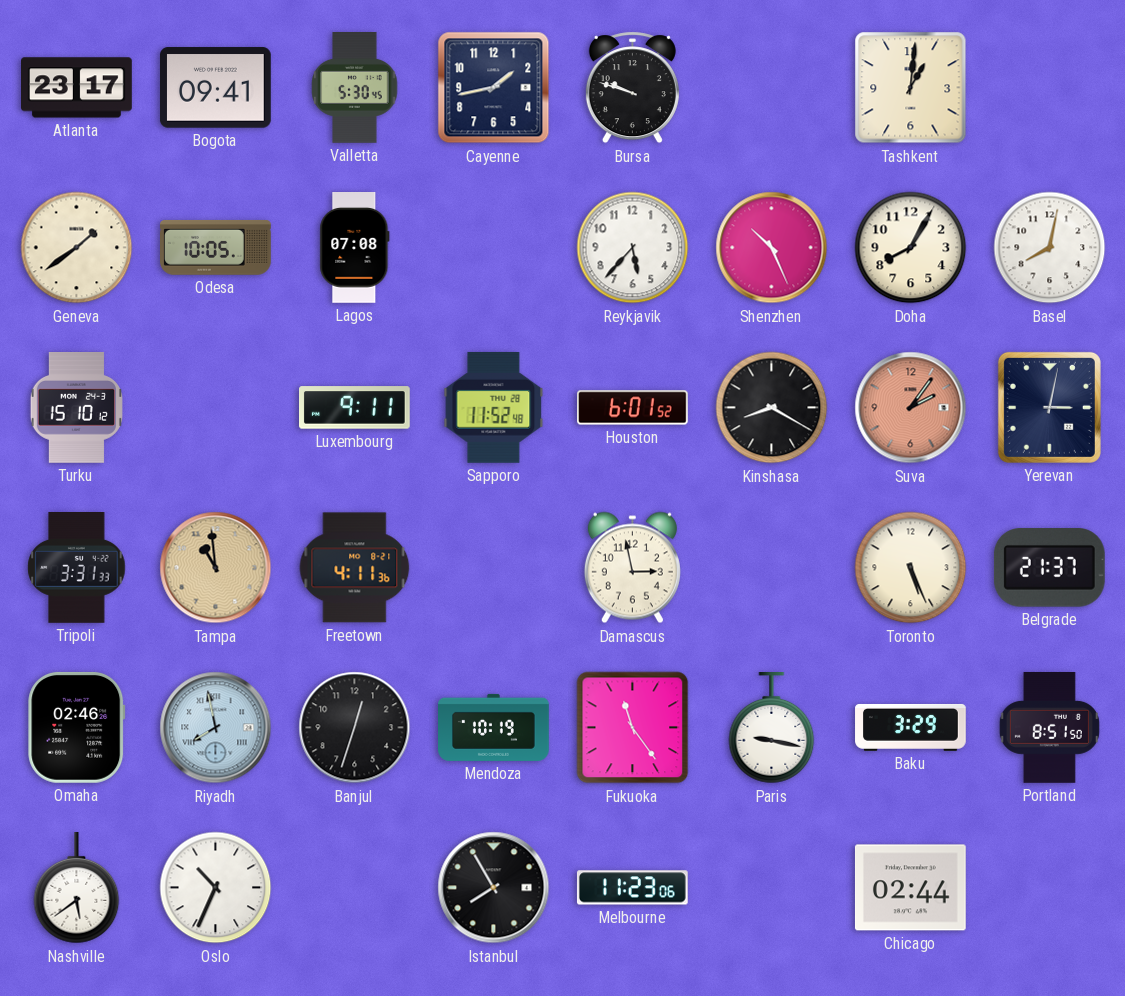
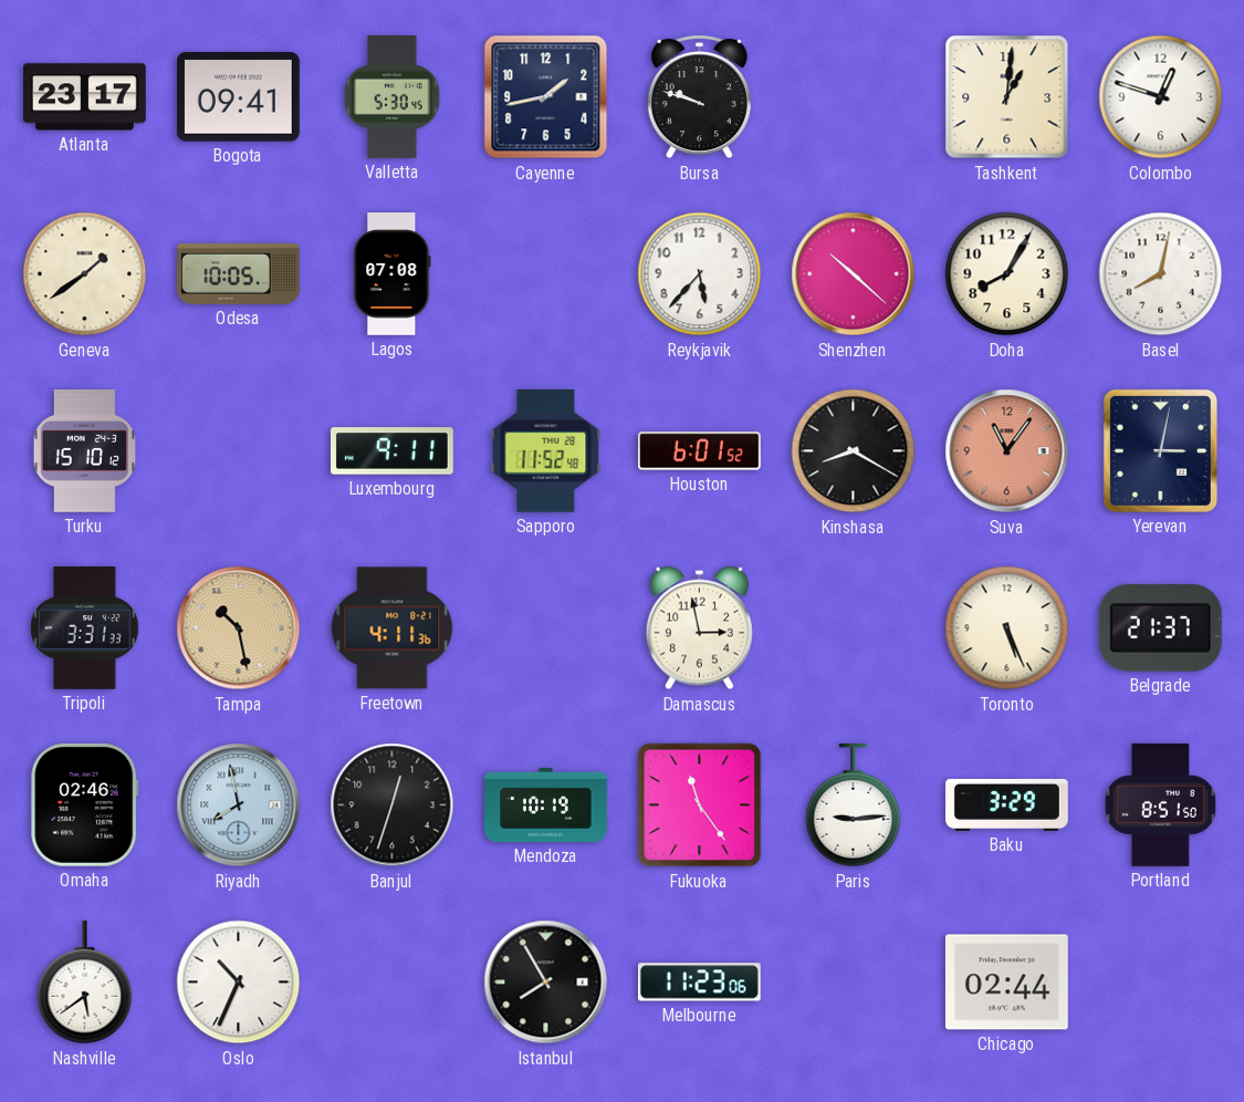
Colombo: none -> 12:48 (1161, 97)
Shenzhen: 10:26 -> 10:22 (854, 274)
Suva: 2:06 -> 11:06 (1007, 451)
Tampa: 10:59 -> 10:28 (239, 628)
Paris: 9:17 -> 9:14 (854, 807)
